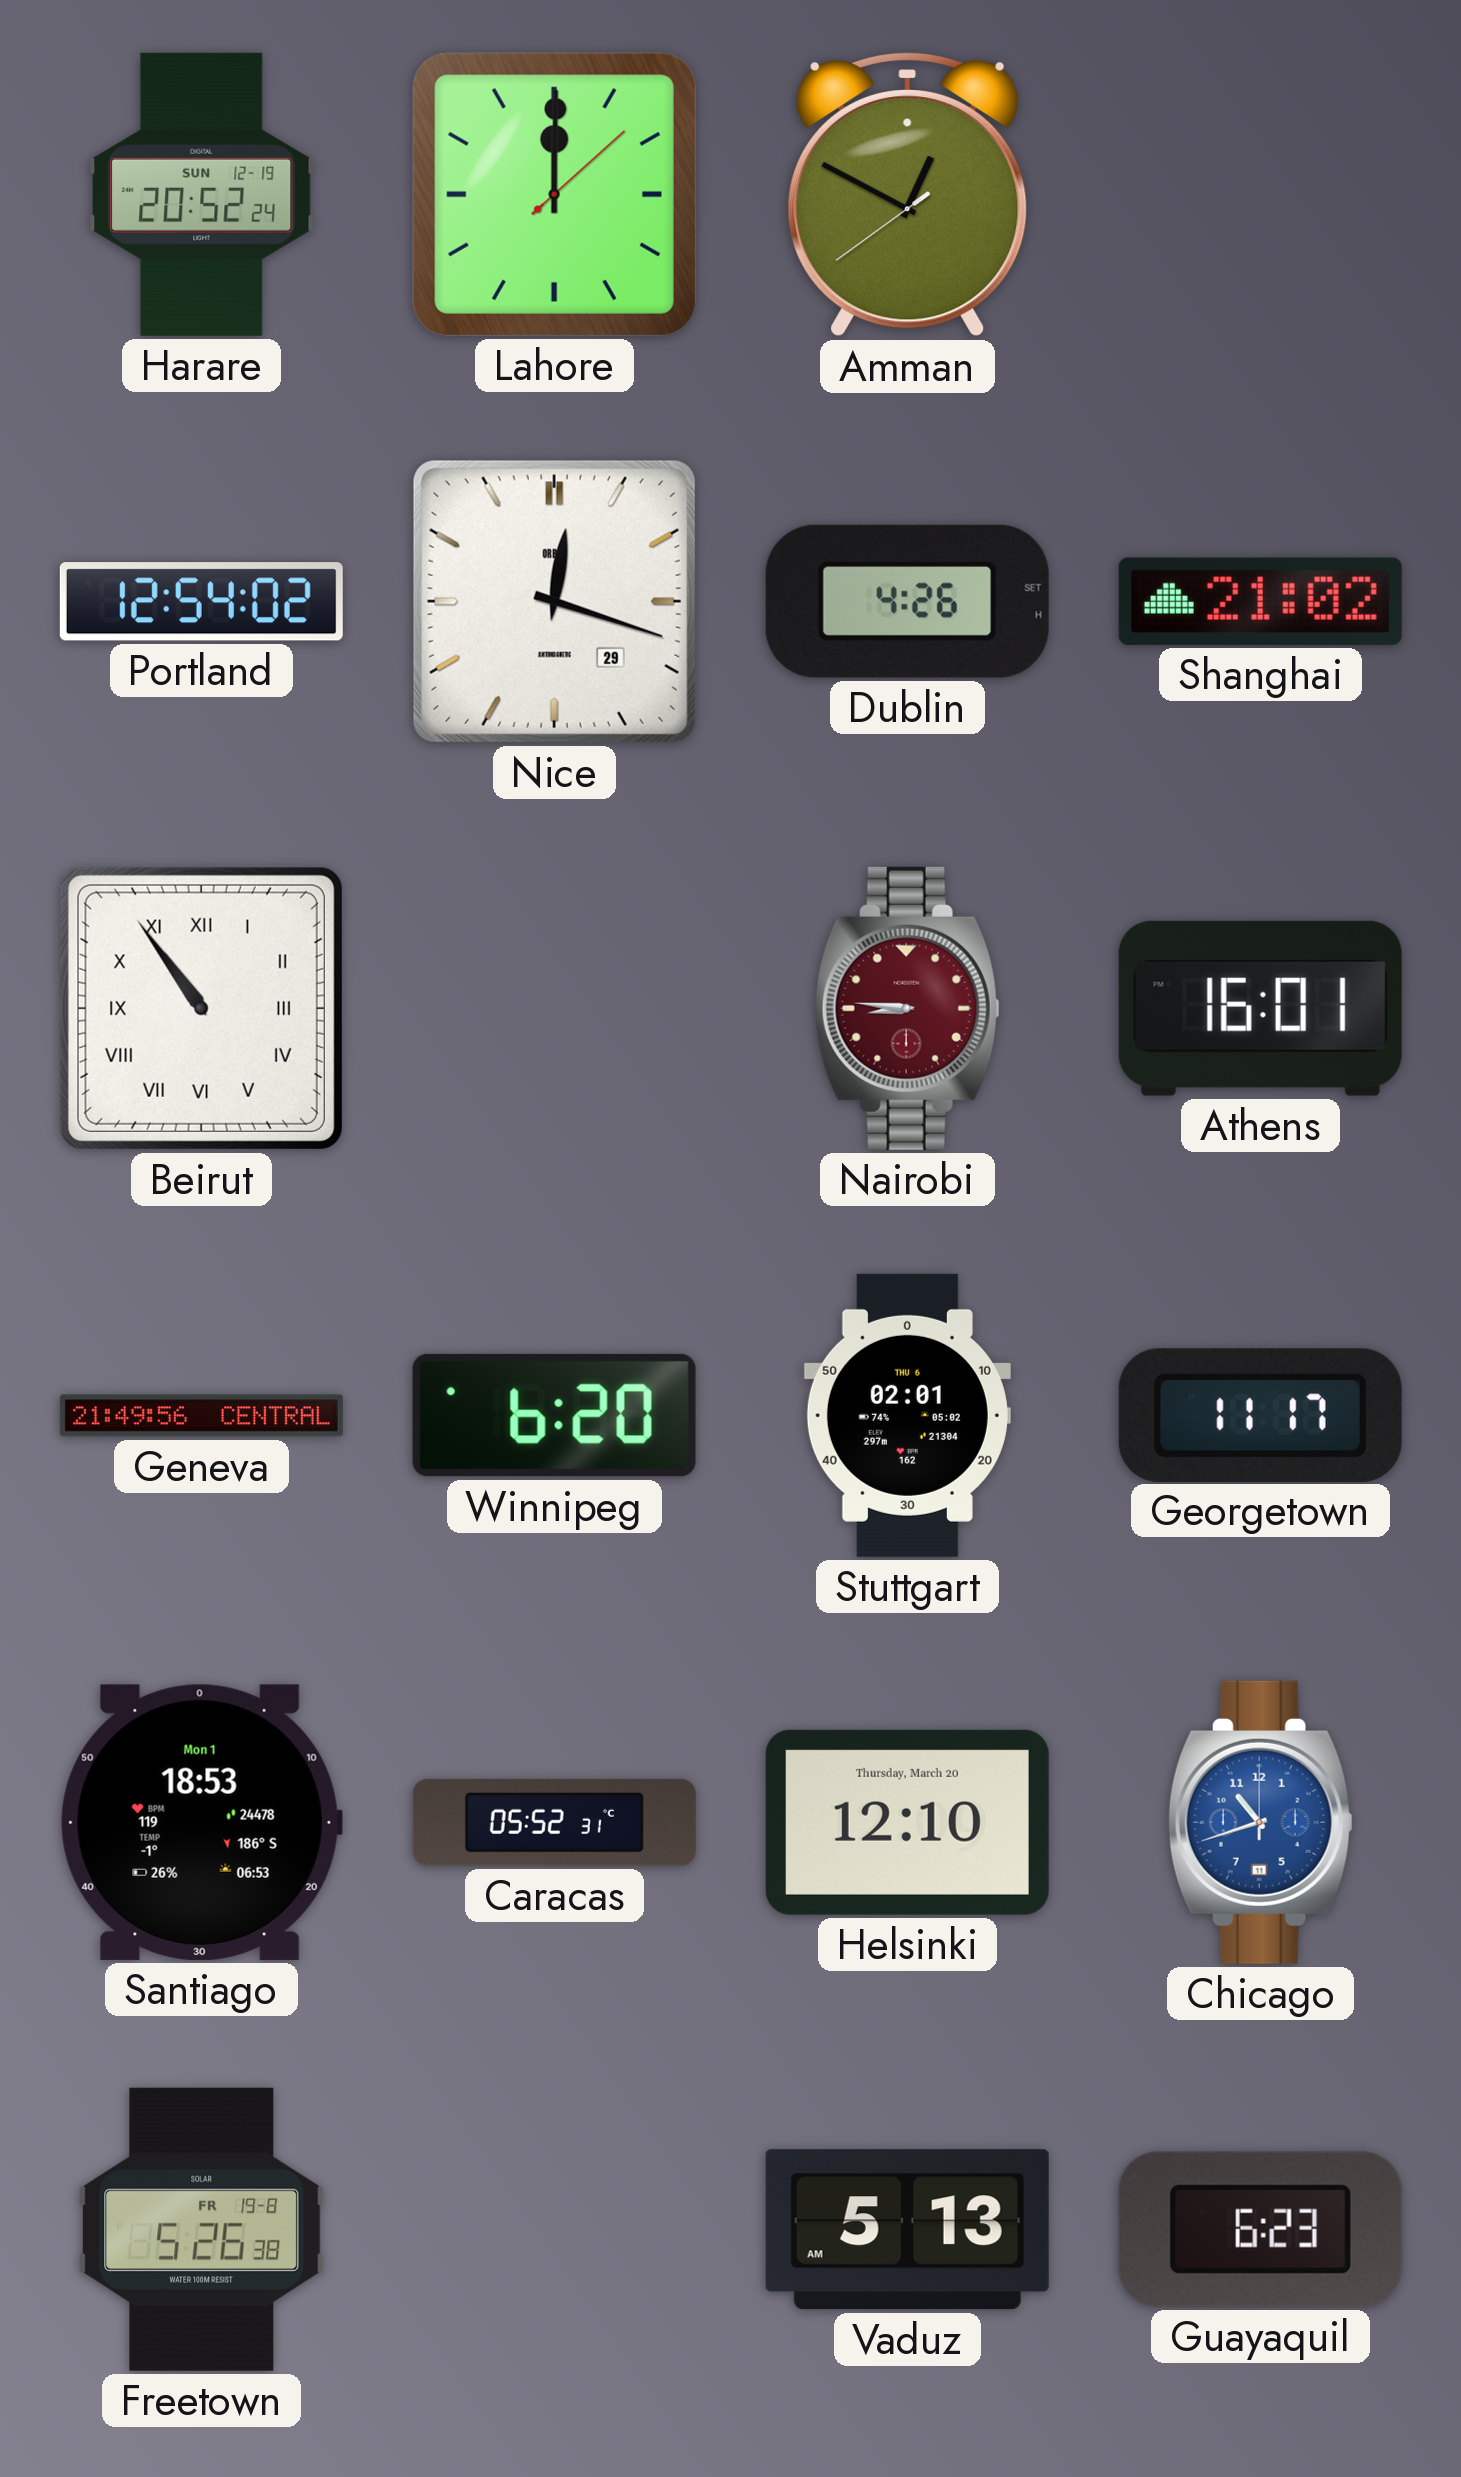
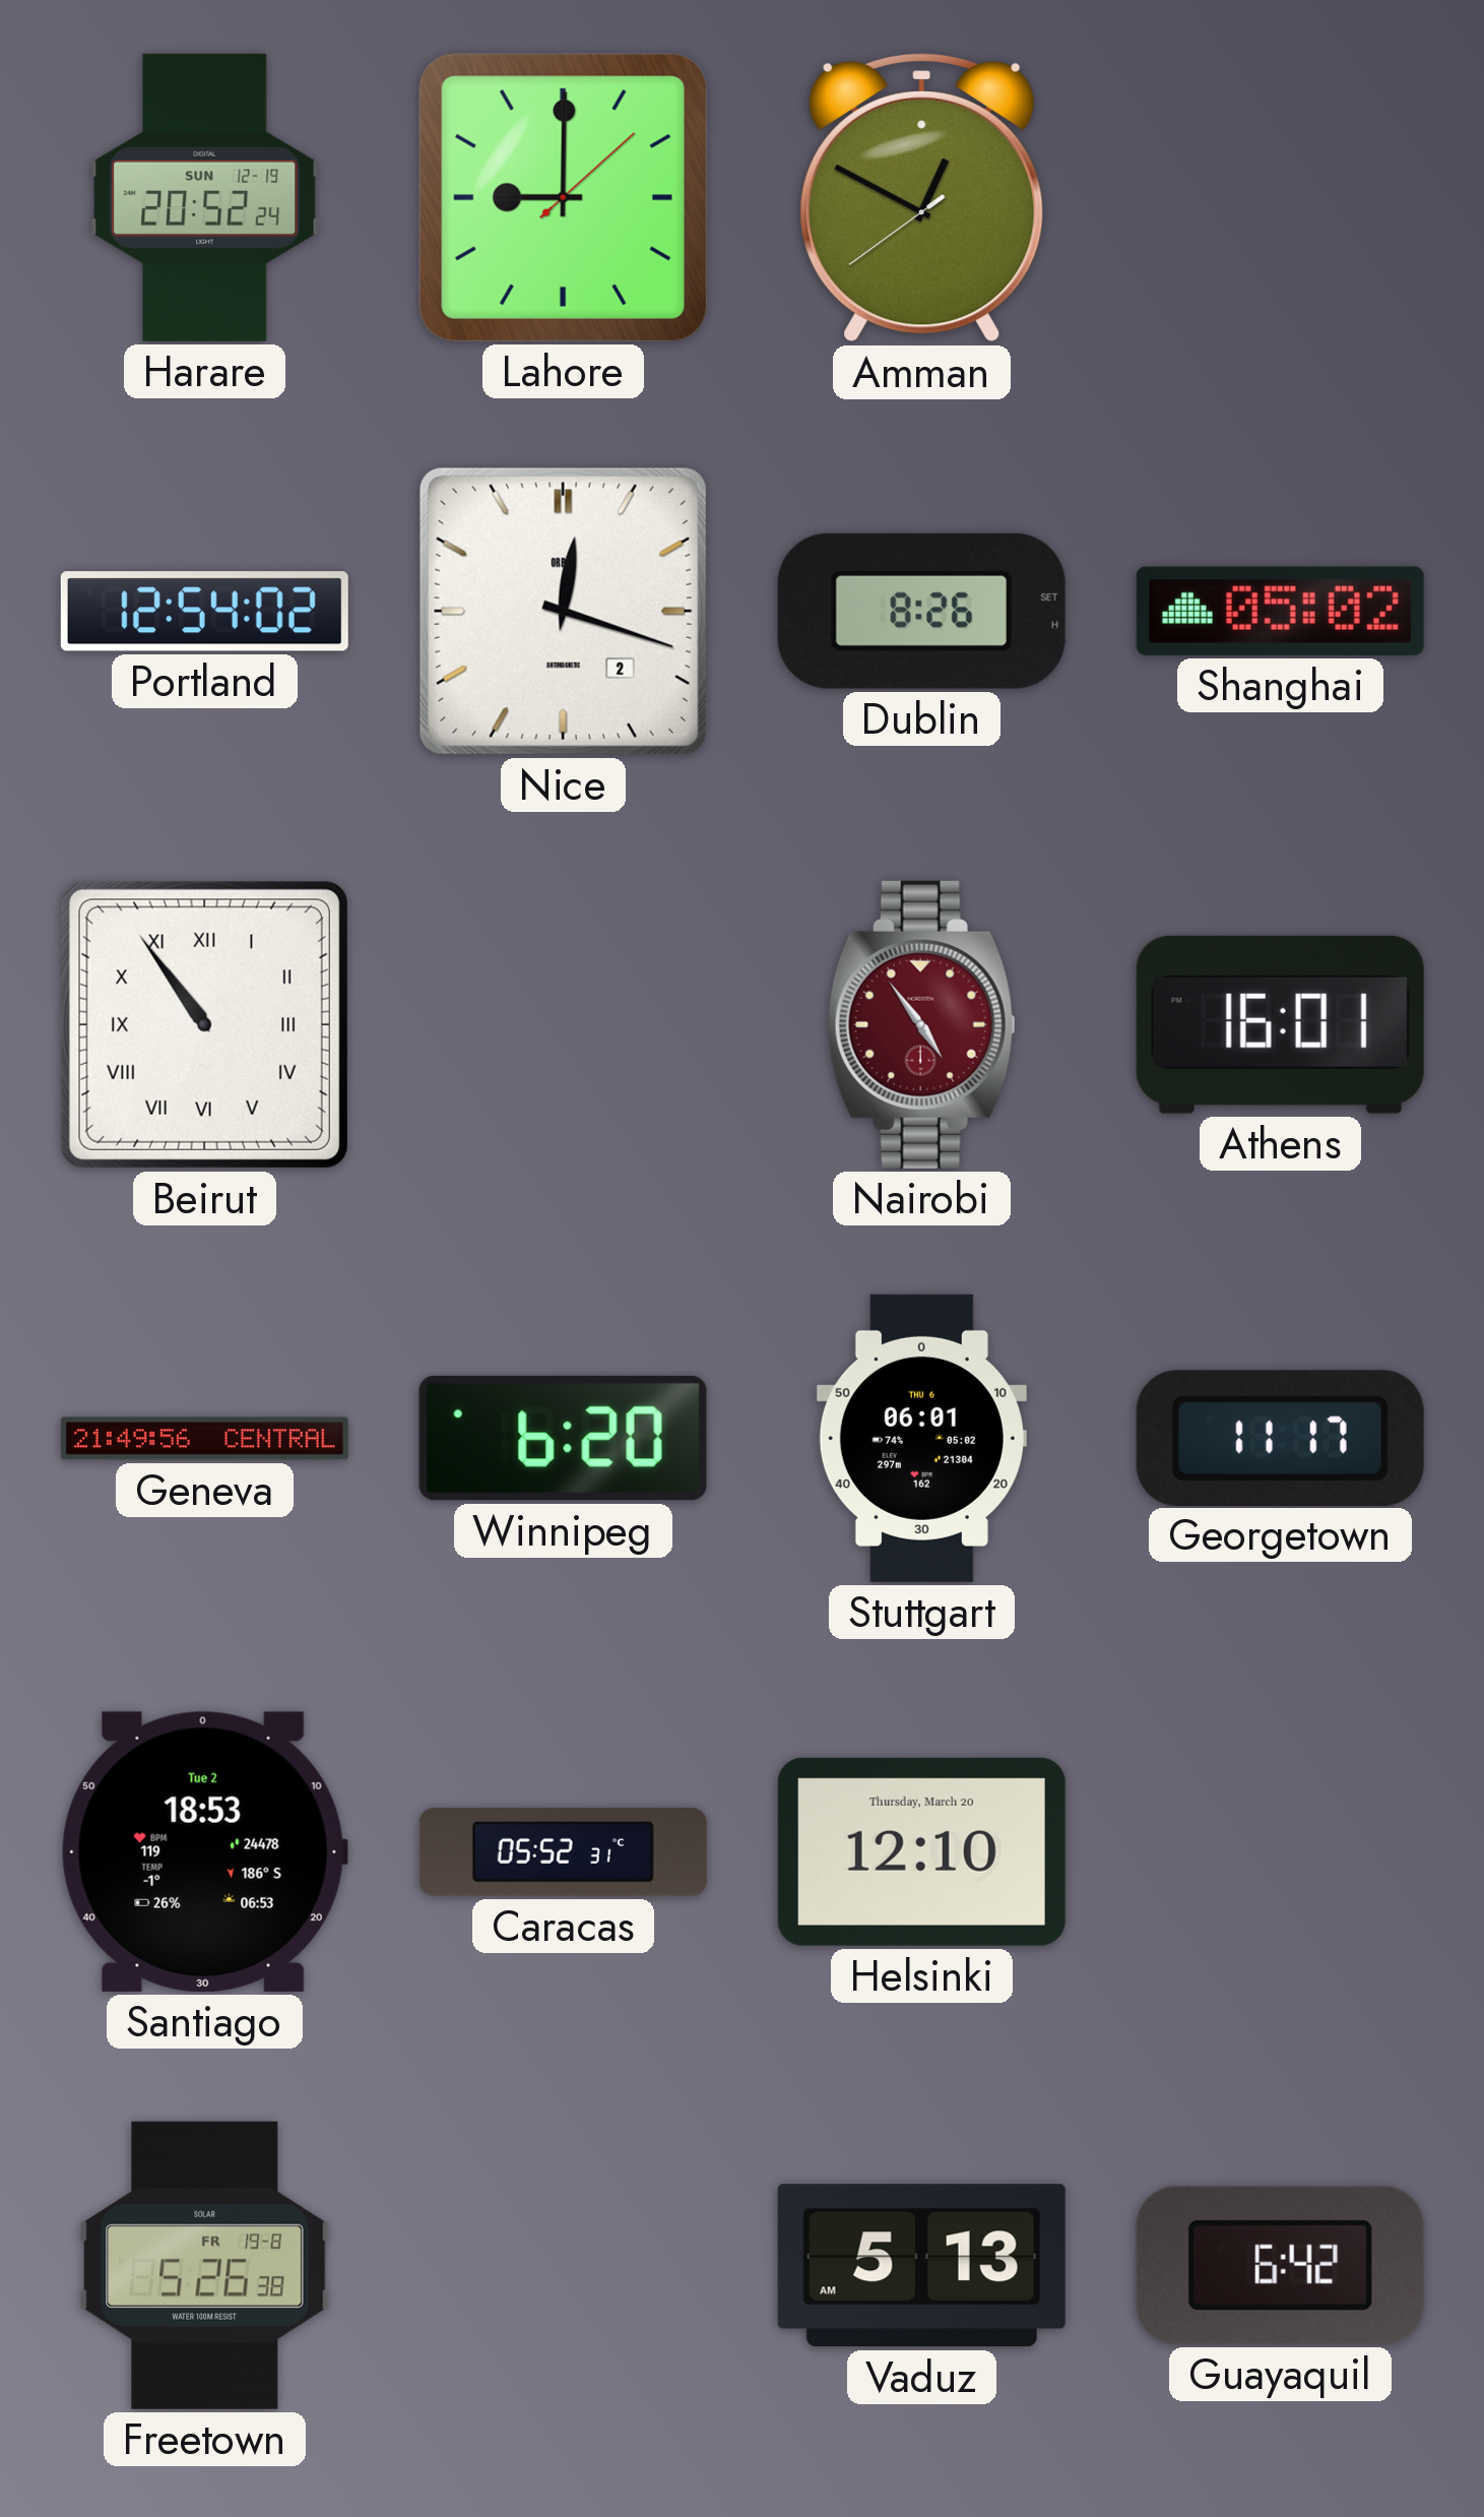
Lahore: 12:00 -> 9:00 (563, 197)
Nice date: 29 -> 2 (563, 611)
Dublin: 4:26 -> 8:26 (921, 611)
Shanghai: 21:02 -> 05:02 (1280, 611)
Nairobi: 8:46 -> 4:54 (921, 1024)
Stuttgart: 02:01 -> 06:01 (921, 1438)
Santiago date: Mon 1 -> Tue 2 (204, 1851)
Chicago: 10:42 -> none (1260, 1822)
Guayaquil: 6:23 -> 6:42 (1280, 2265)
